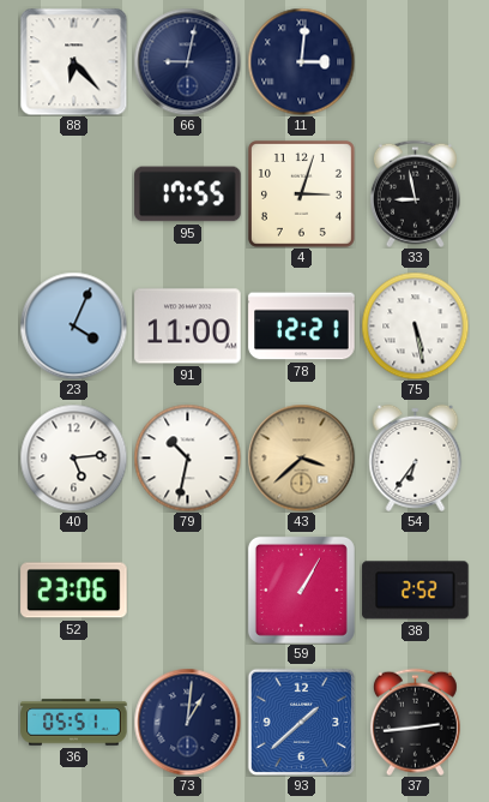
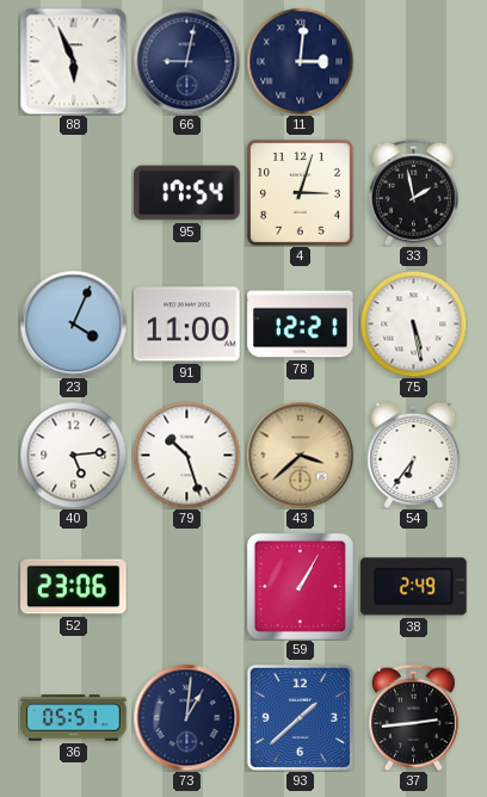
88: 6:23 -> 5:56 (73, 61)
95: 17:55 -> 17:54 (187, 193)
33: 8:58 -> 1:58 (413, 192)
79: 10:32 -> 10:27 (186, 455)
38: 2:52 -> 2:49 (414, 587)
